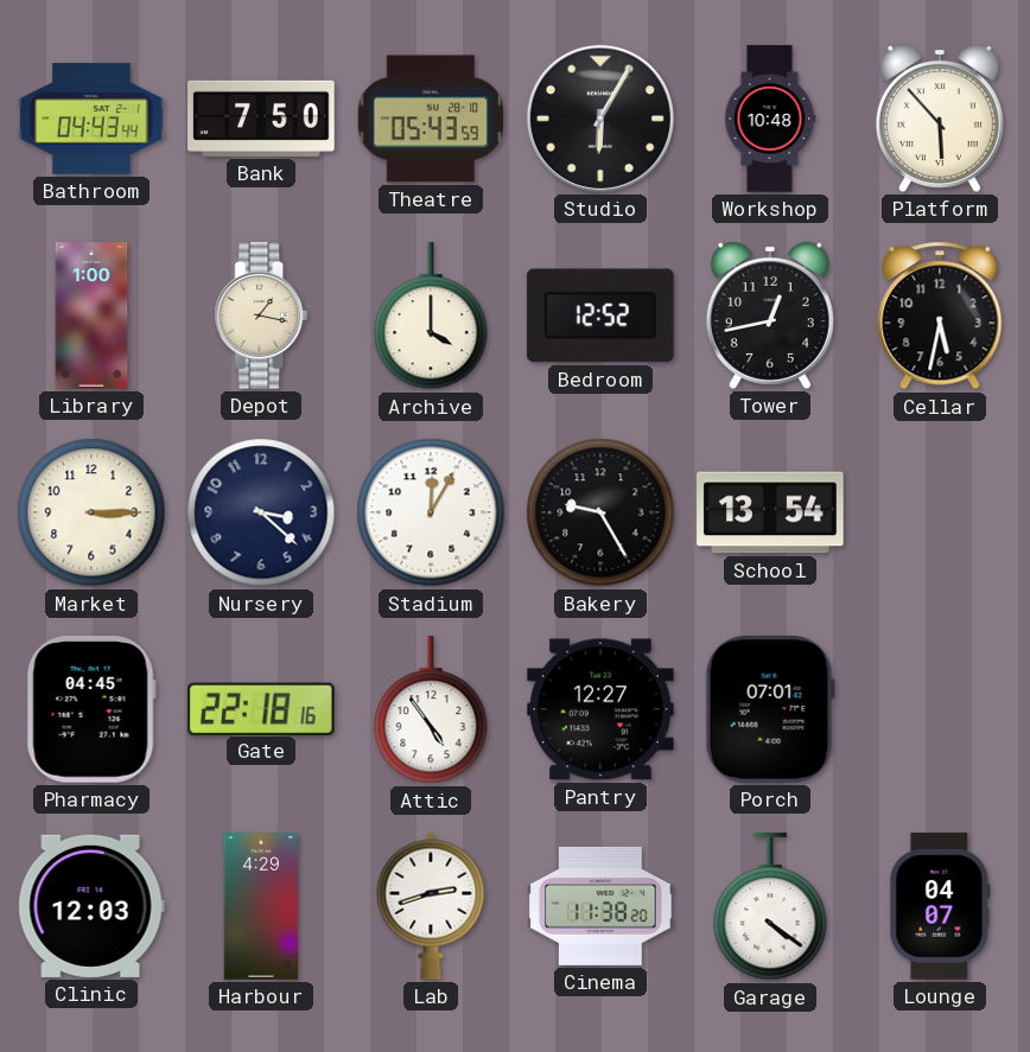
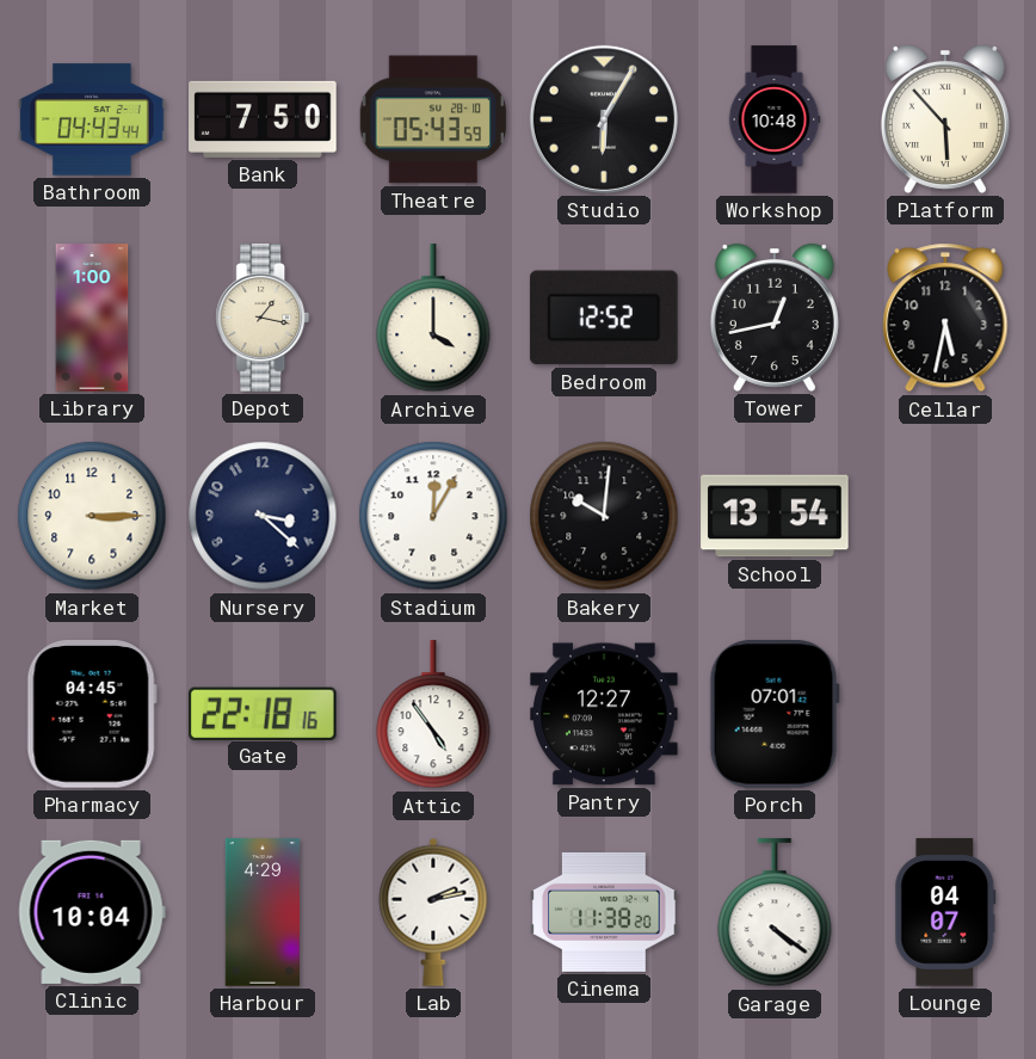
Bakery: 9:25 -> 10:01 (604, 516)
Clinic: 12:03 -> 10:04 (92, 912)
Lab: 2:42 -> 2:13 (433, 912)
